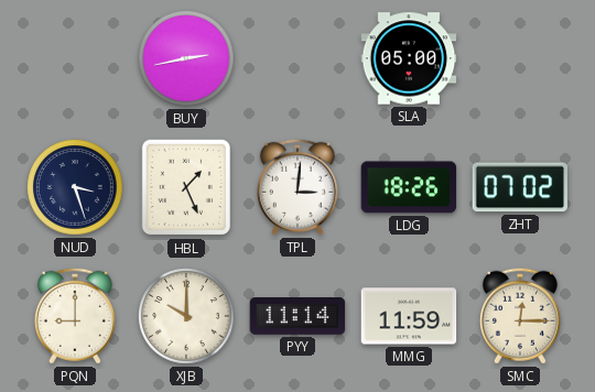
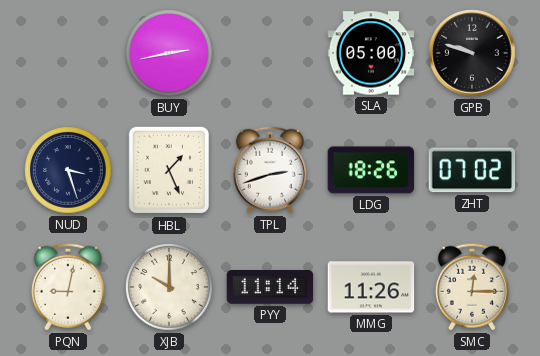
GPB: none -> 9:48 (472, 53)
TPL: 3:01 -> 2:42 (270, 170)
PQN: 9:00 -> 9:02 (68, 287)
MMG: 11:59 -> 11:26 (371, 287)
